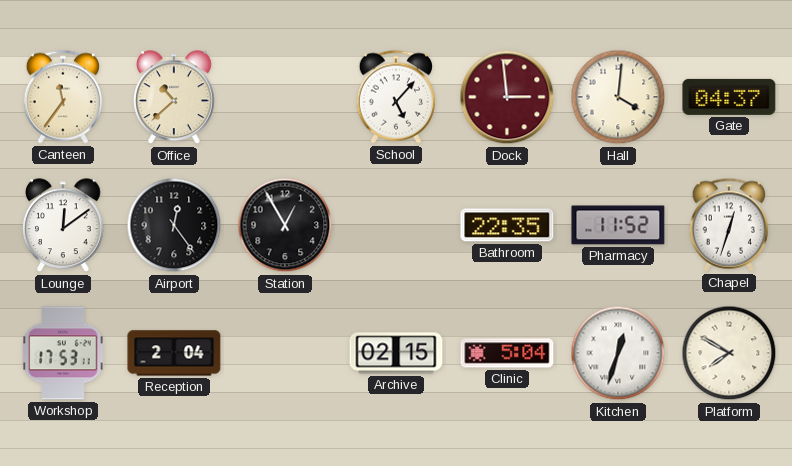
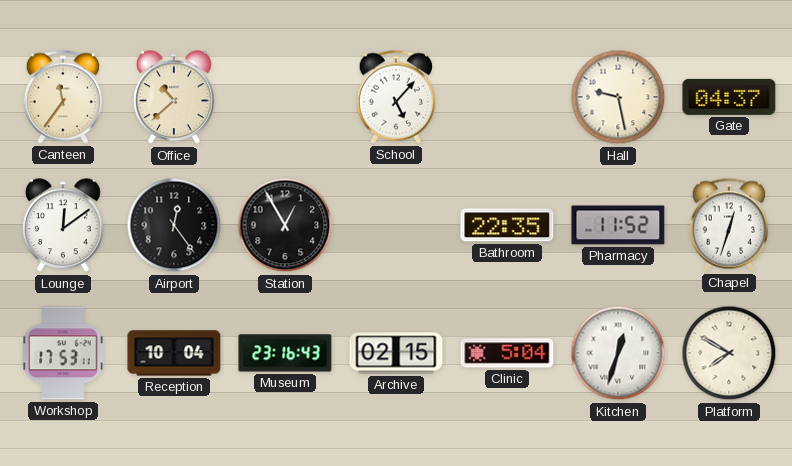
Dock: 2:59 -> none (507, 97)
Hall: 4:01 -> 9:28 (618, 97)
Reception: 2:04 -> 10:04 (174, 353)
Museum: none -> 23:16 (285, 353)
